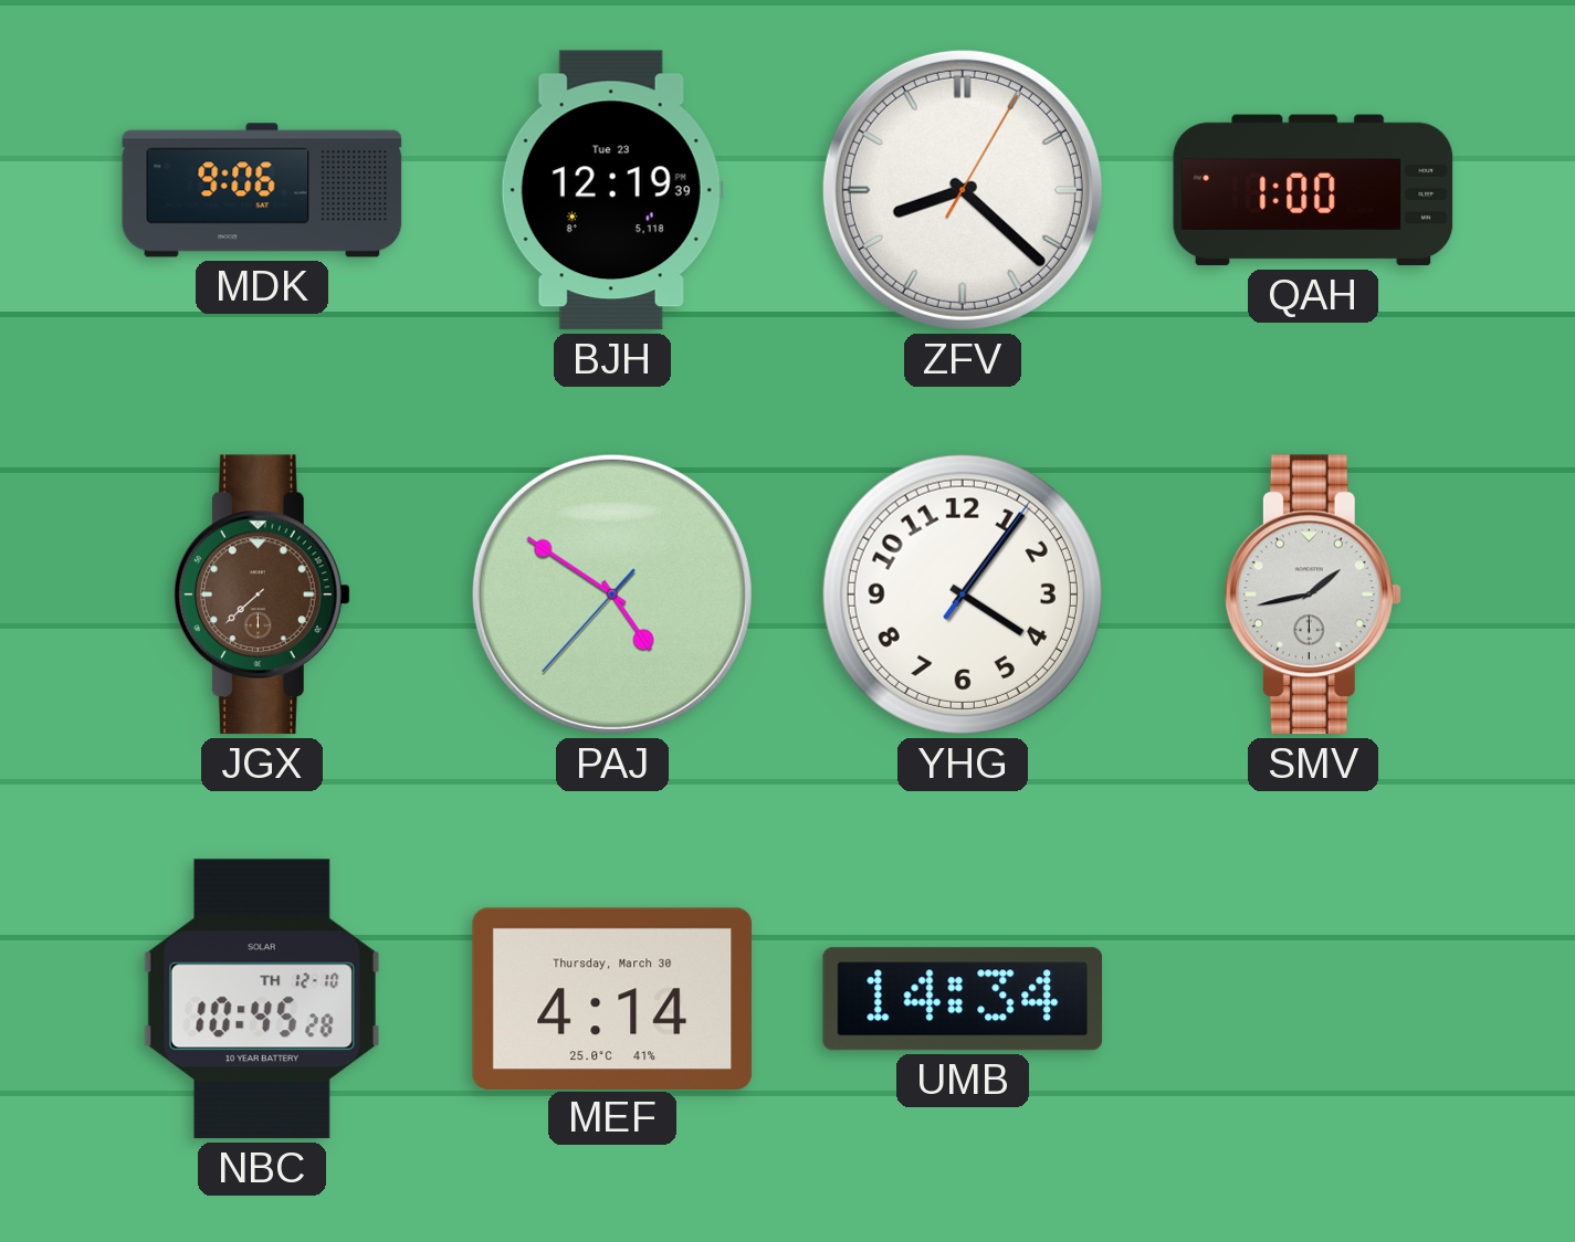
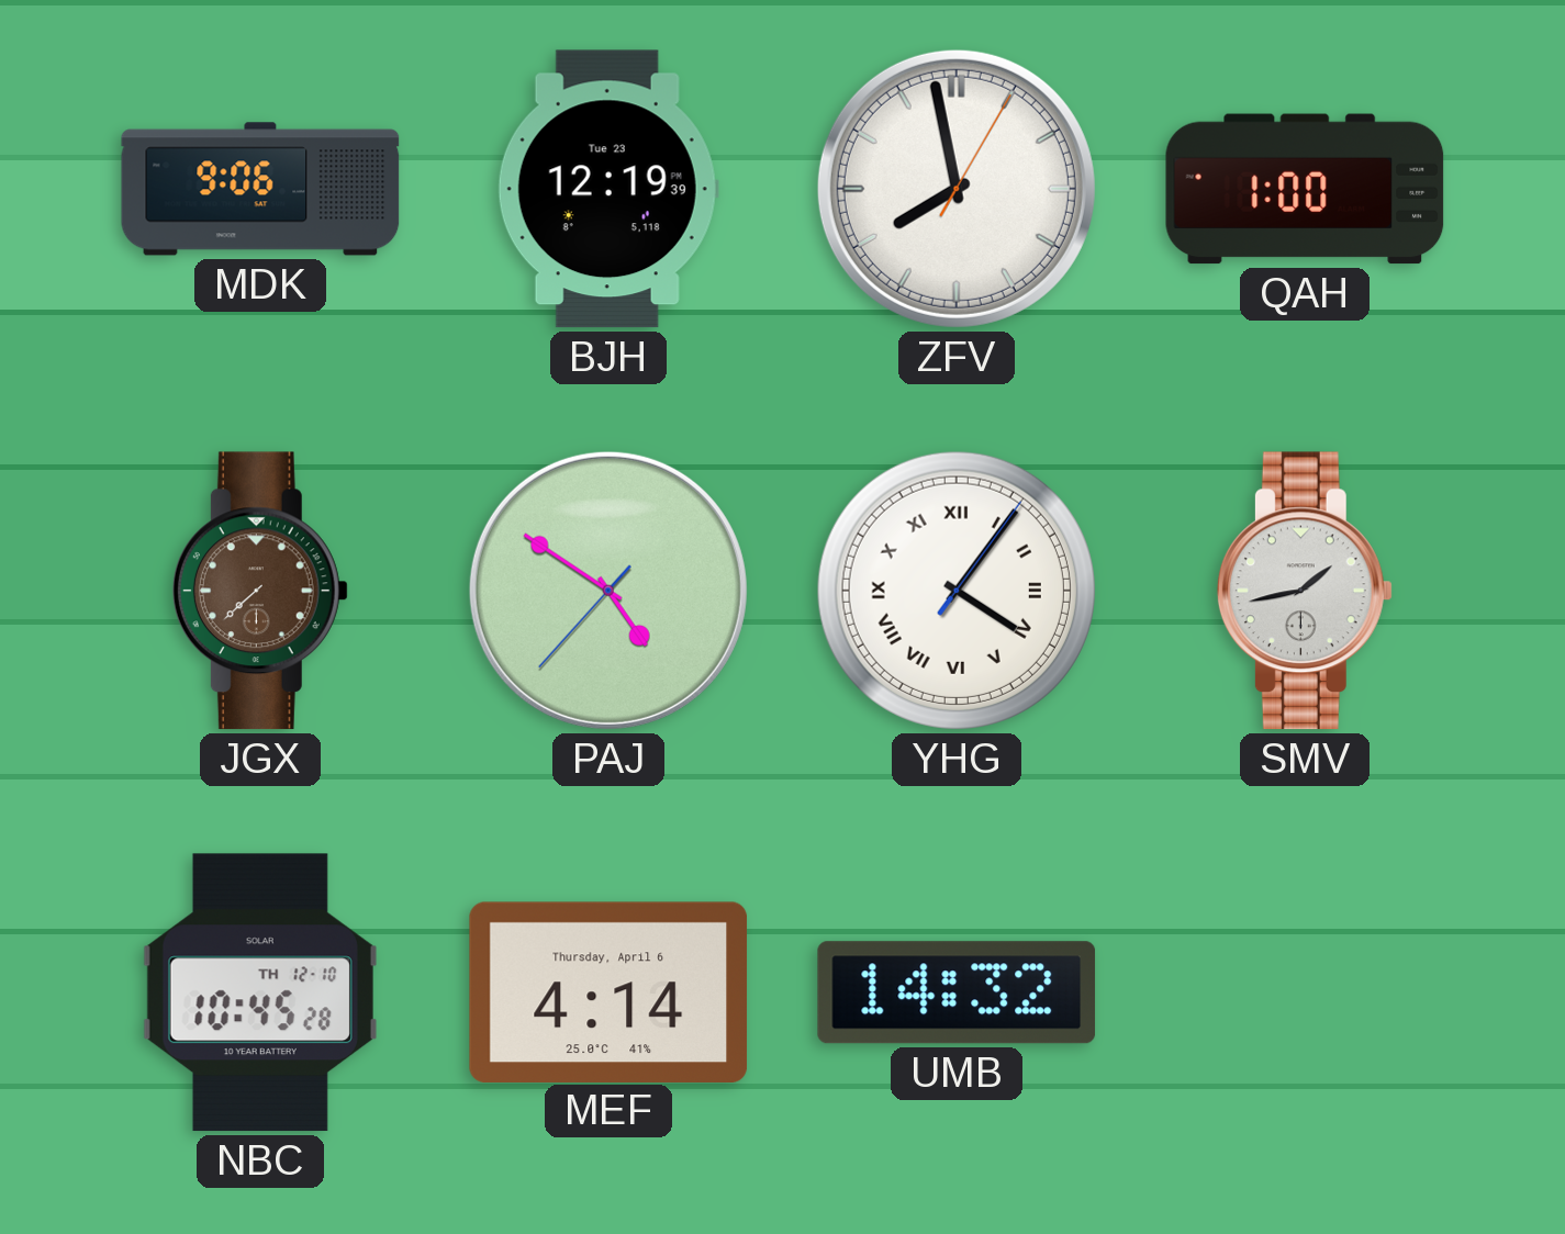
ZFV: 8:22 -> 7:58 (957, 189)
YHG numerals: Arabic -> Roman (957, 591)
MEF date: Thursday, March 30 -> Thursday, April 6 (608, 991)
UMB: 14:34 -> 14:32 (957, 992)
